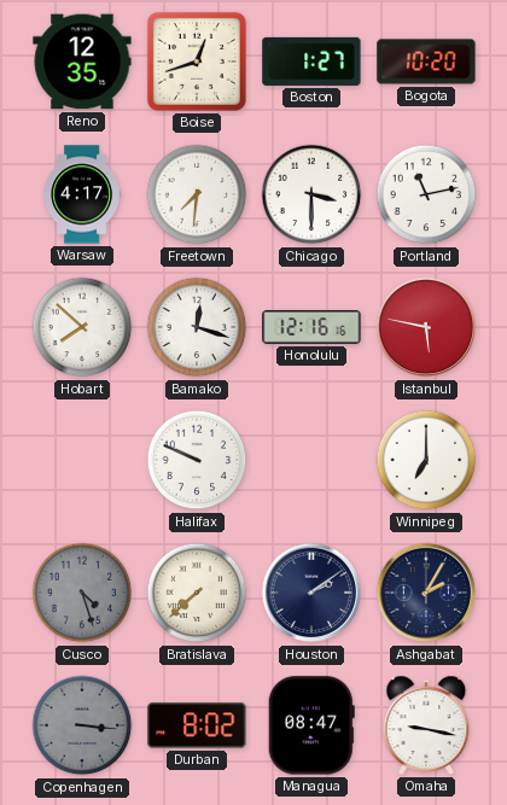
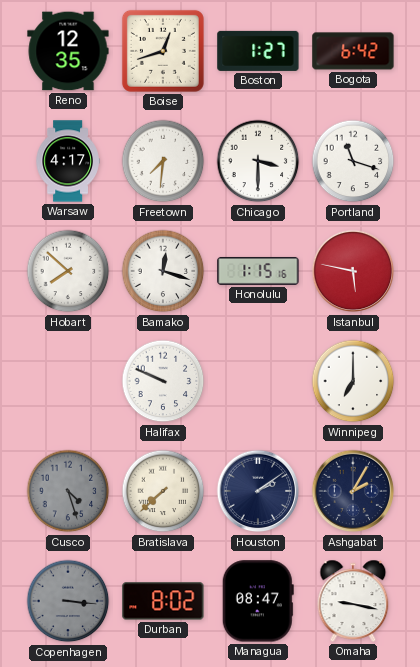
Bogota: 10:20 -> 6:42 (353, 51)
Portland: 11:13 -> 11:18 (353, 161)
Honolulu: 12:16 -> 1:15 (258, 271)
